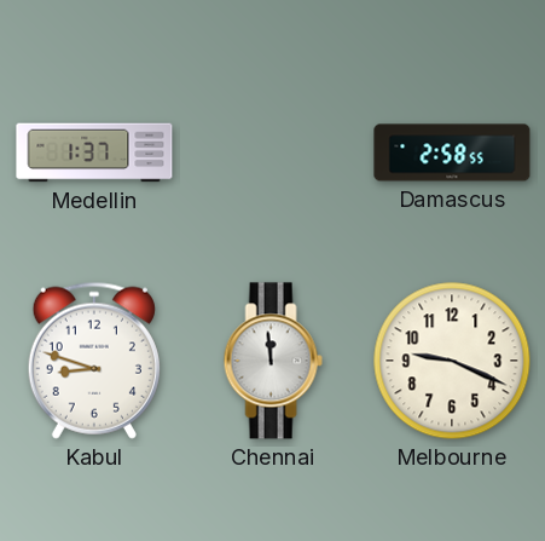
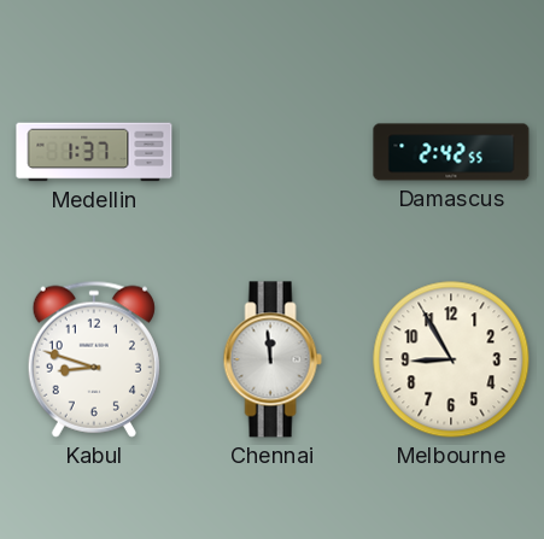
Damascus: 2:58 -> 2:42 (451, 152)
Melbourne: 9:19 -> 8:55 (451, 359)
